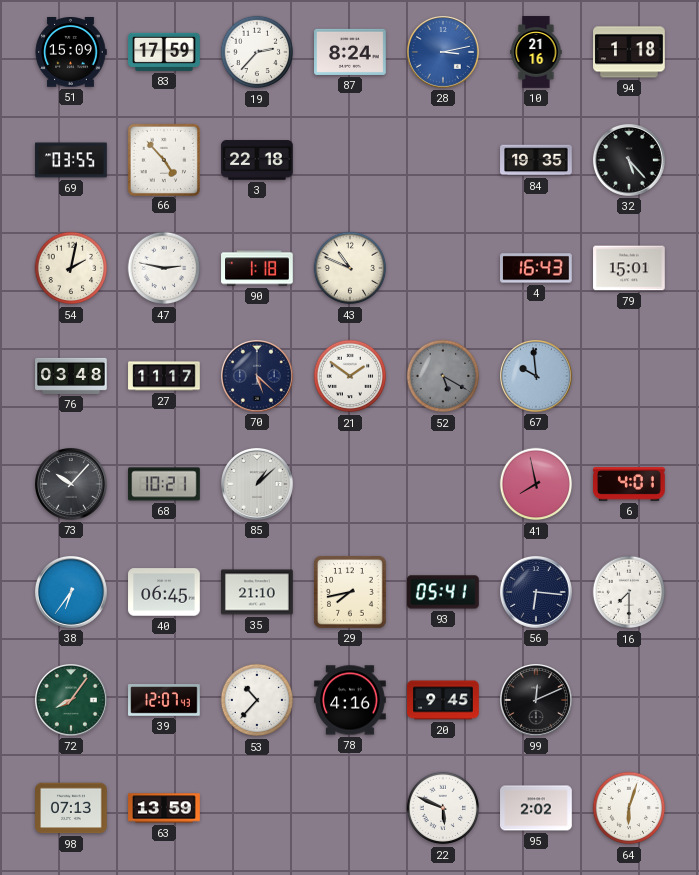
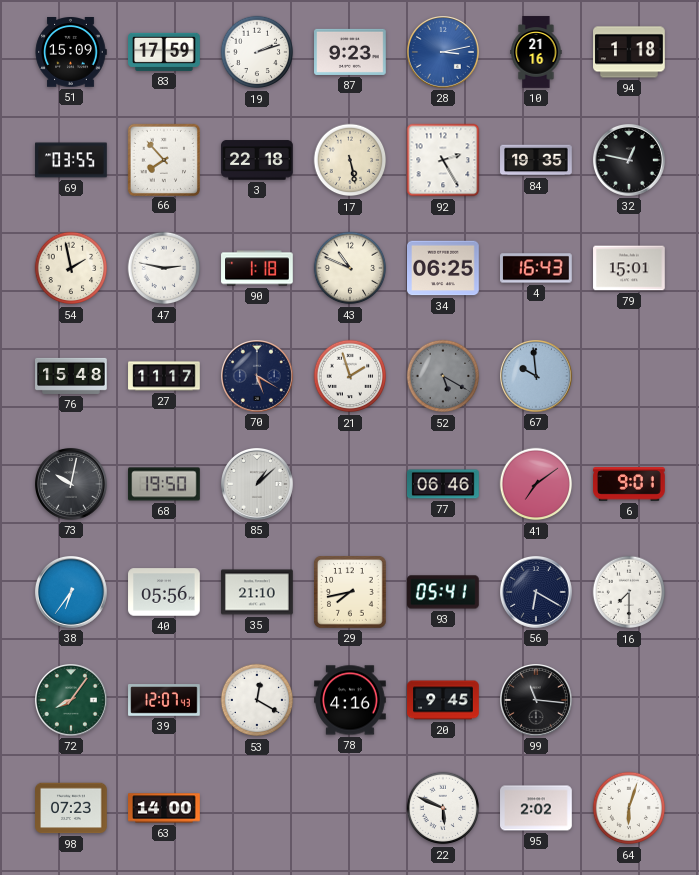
19: 2:37 -> 2:12 (257, 52)
87: 8:24 -> 9:23 (350, 52)
66: 4:53 -> 7:53 (163, 159)
17: none -> 5:28 (350, 160)
92: none -> 2:25 (443, 160)
32: 5:23 -> 12:47 (630, 161)
54: 2:02 -> 1:58 (71, 268)
34: none -> 06:25 (443, 268)
76: 03:48 -> 15:48 (71, 376)
70: 5:22 -> 5:20 (258, 377)
21: 1:51 -> 1:57 (350, 376)
73: 10:07 -> 10:02 (72, 485)
68: 10:21 -> 19:50 (164, 484)
77: none -> 06:46 (443, 484)
41: 7:58 -> 7:09 (536, 484)
6: 4:01 -> 9:01 (629, 484)
40: 06:45 -> 05:56 (164, 592)
56: 6:16 -> 6:20 (537, 593)
53: 10:37 -> 12:20 (257, 700)
99: 12:11 -> 11:16 (537, 701)
98: 07:13 -> 07:23 (71, 808)
63: 13:59 -> 14:00 (164, 808)
